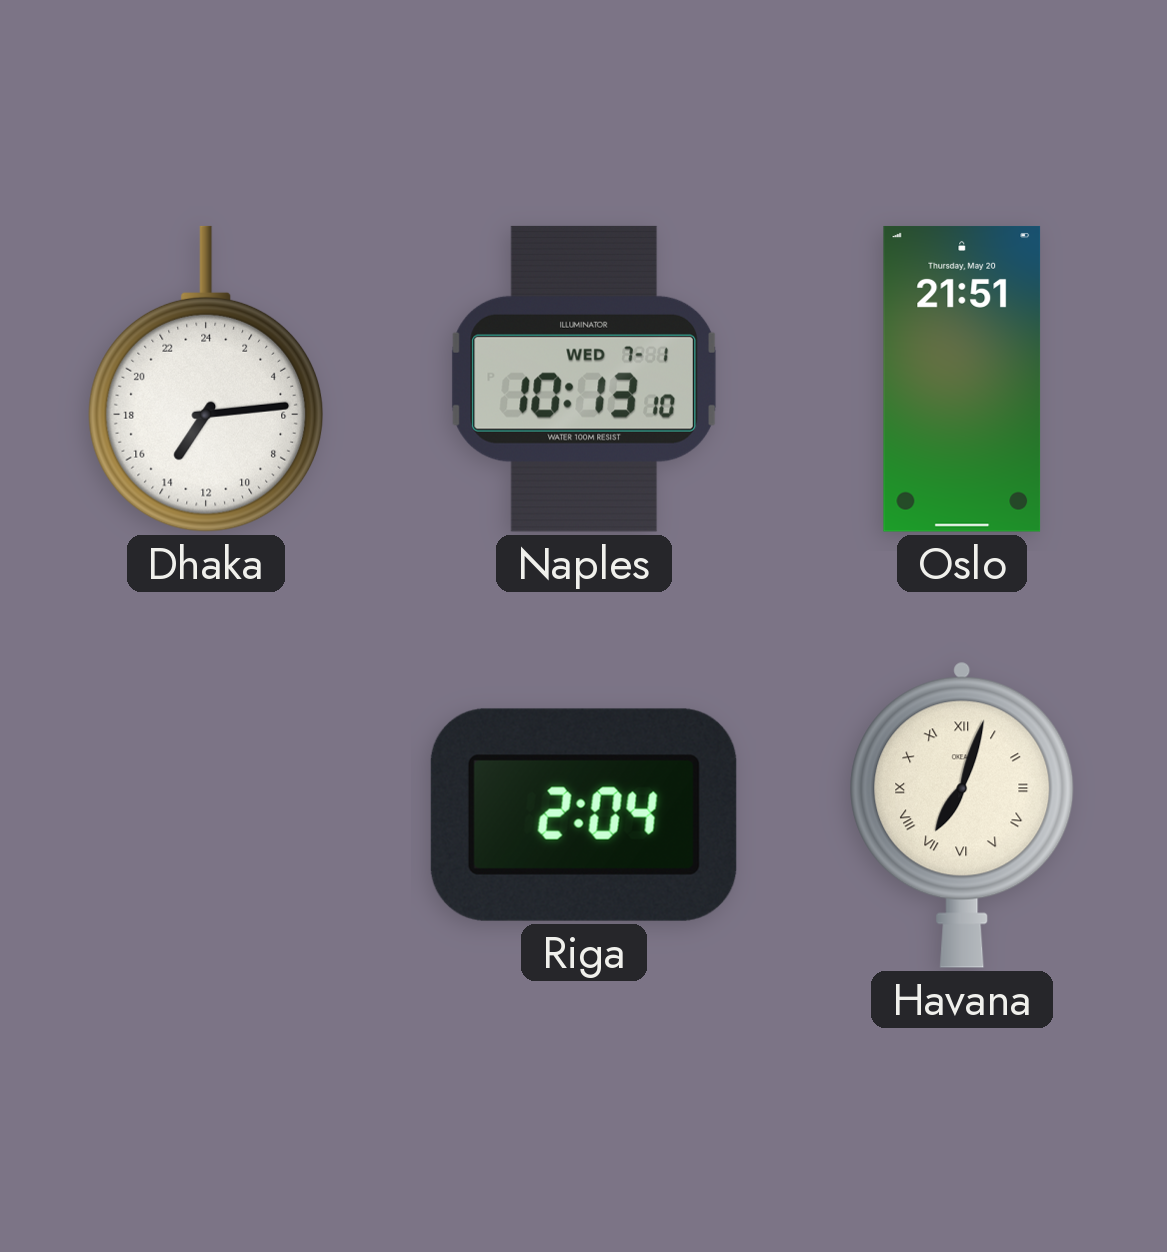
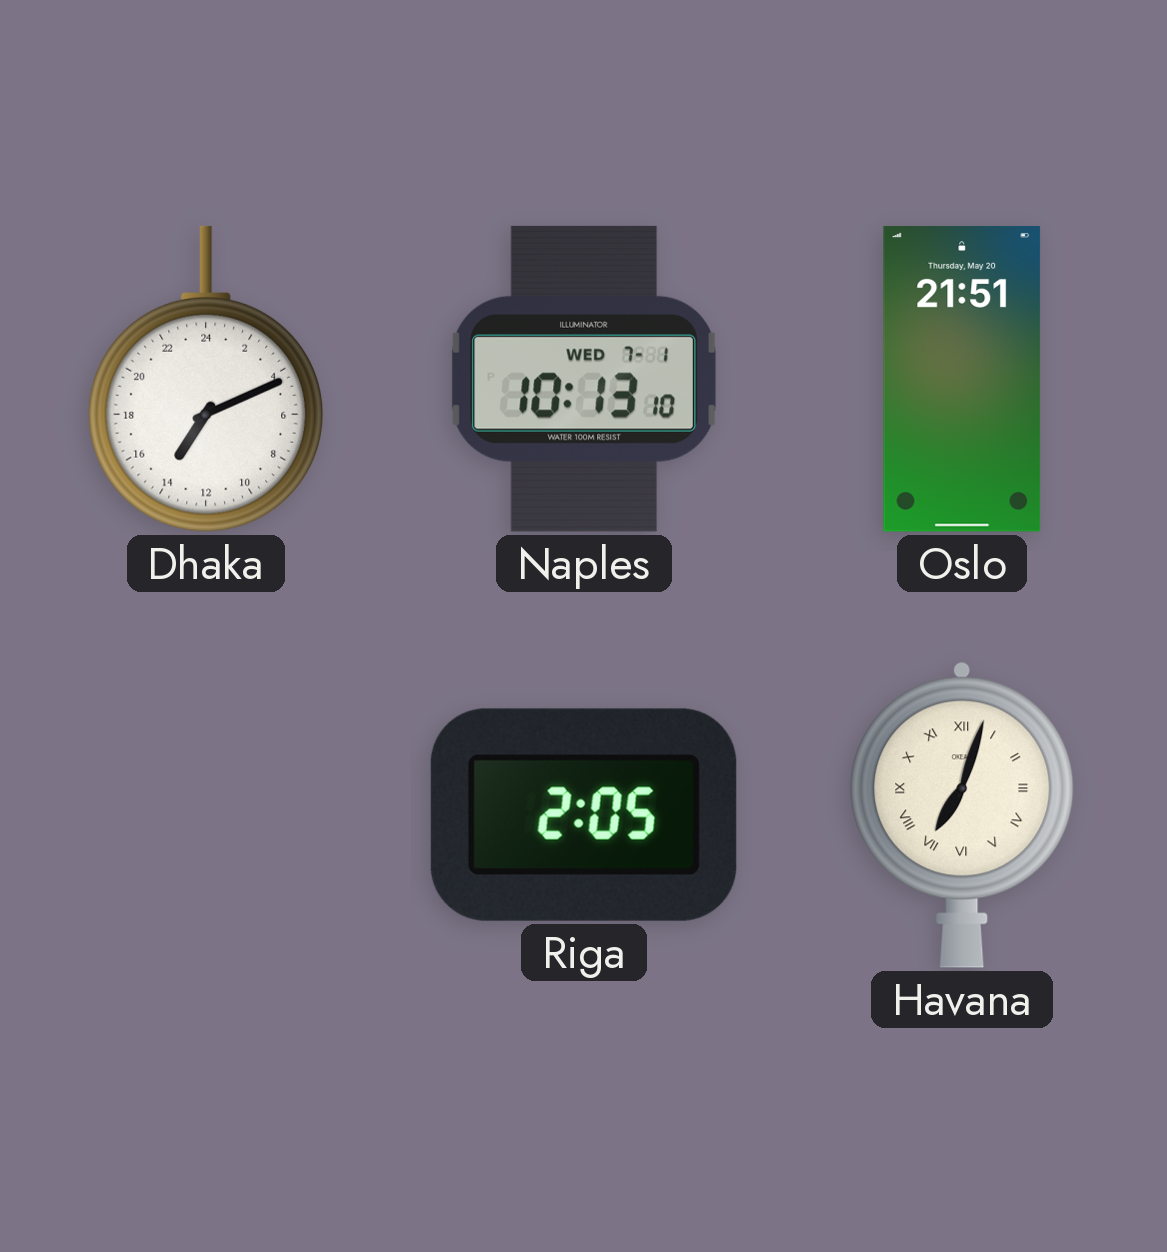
Dhaka: 14:14 -> 14:11 (206, 379)
Riga: 2:04 -> 2:05 (584, 815)
